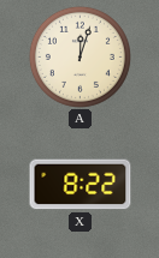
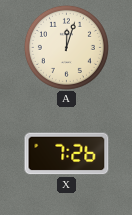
X: 8:22 -> 7:26 (67, 154)
